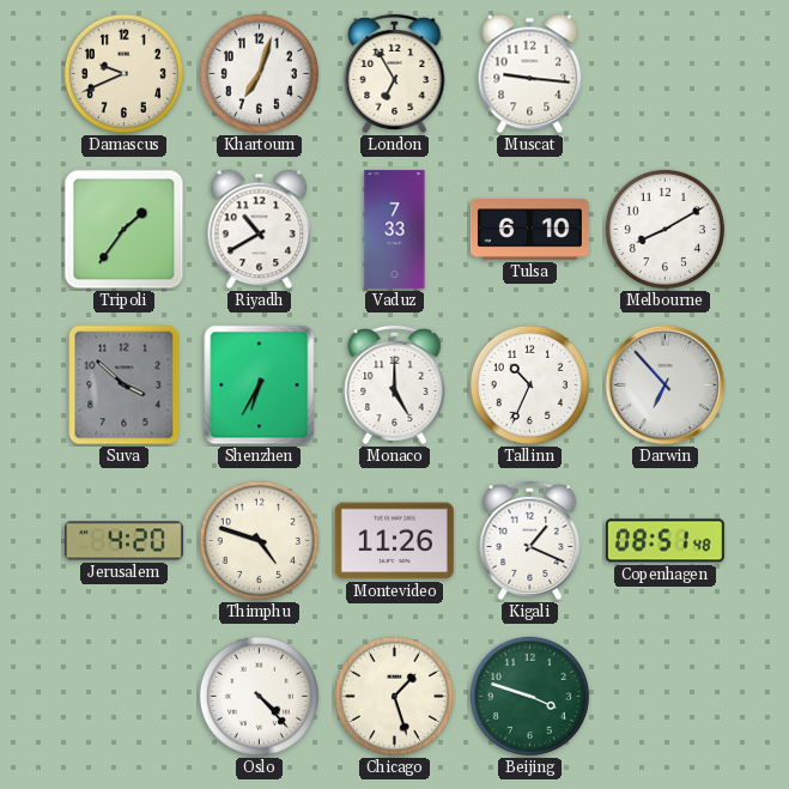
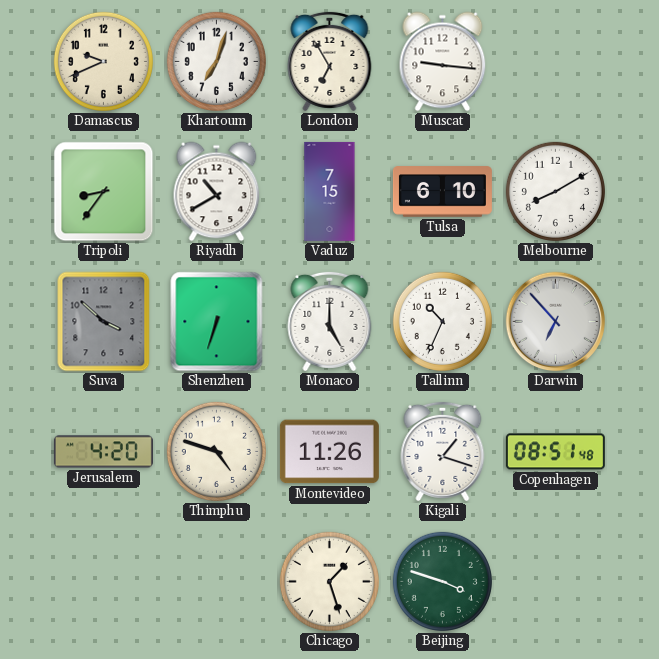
Tripoli: 1:36 -> 8:36 (104, 192)
Vaduz: 7:33 -> 7:15 (330, 191)
Shenzhen: 6:35 -> 6:33 (217, 322)
Kigali: 1:19 -> 1:18 (443, 451)
Oslo: 4:23 -> none (259, 696)
